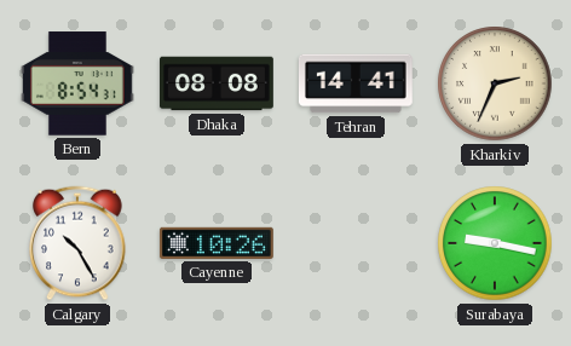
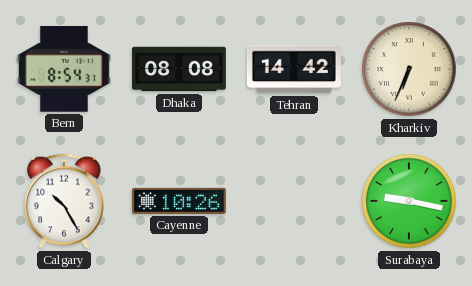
Tehran: 14:41 -> 14:42 (294, 69)
Kharkiv: 2:34 -> 6:34 (409, 69)
